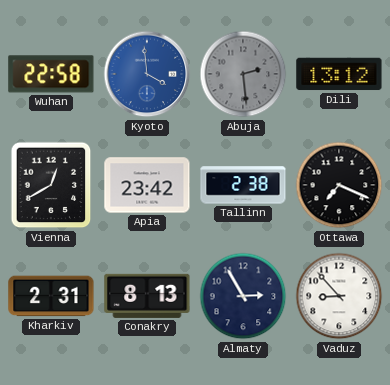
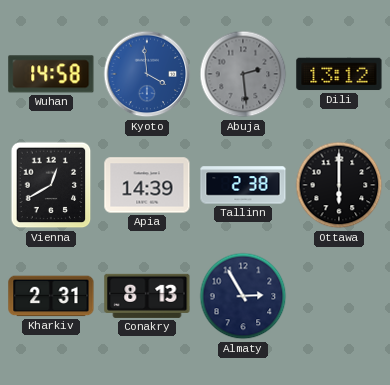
Wuhan: 22:58 -> 14:58 (51, 74)
Apia: 23:42 -> 14:39 (147, 185)
Ottawa: 7:19 -> 6:00 (339, 185)
Vaduz: 8:53 -> none (339, 296)
